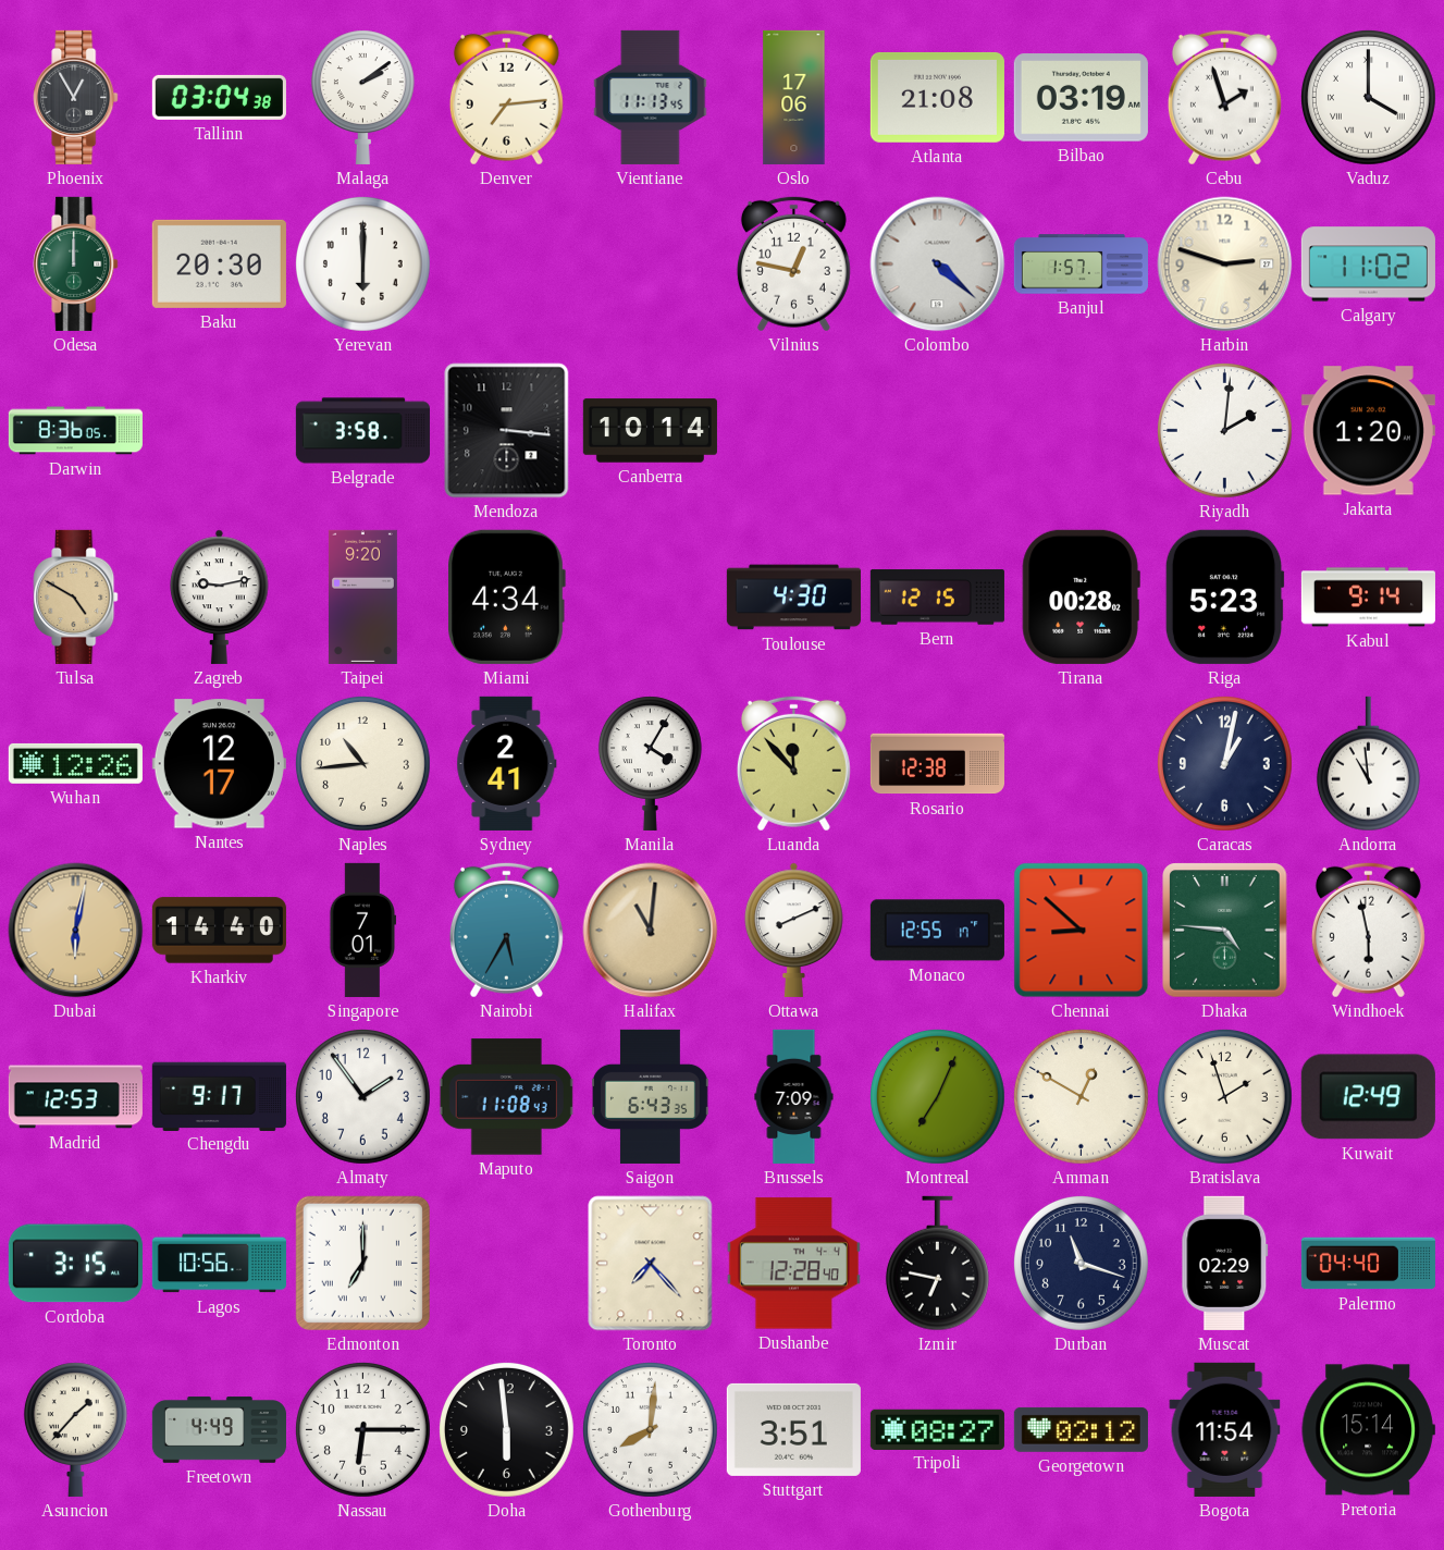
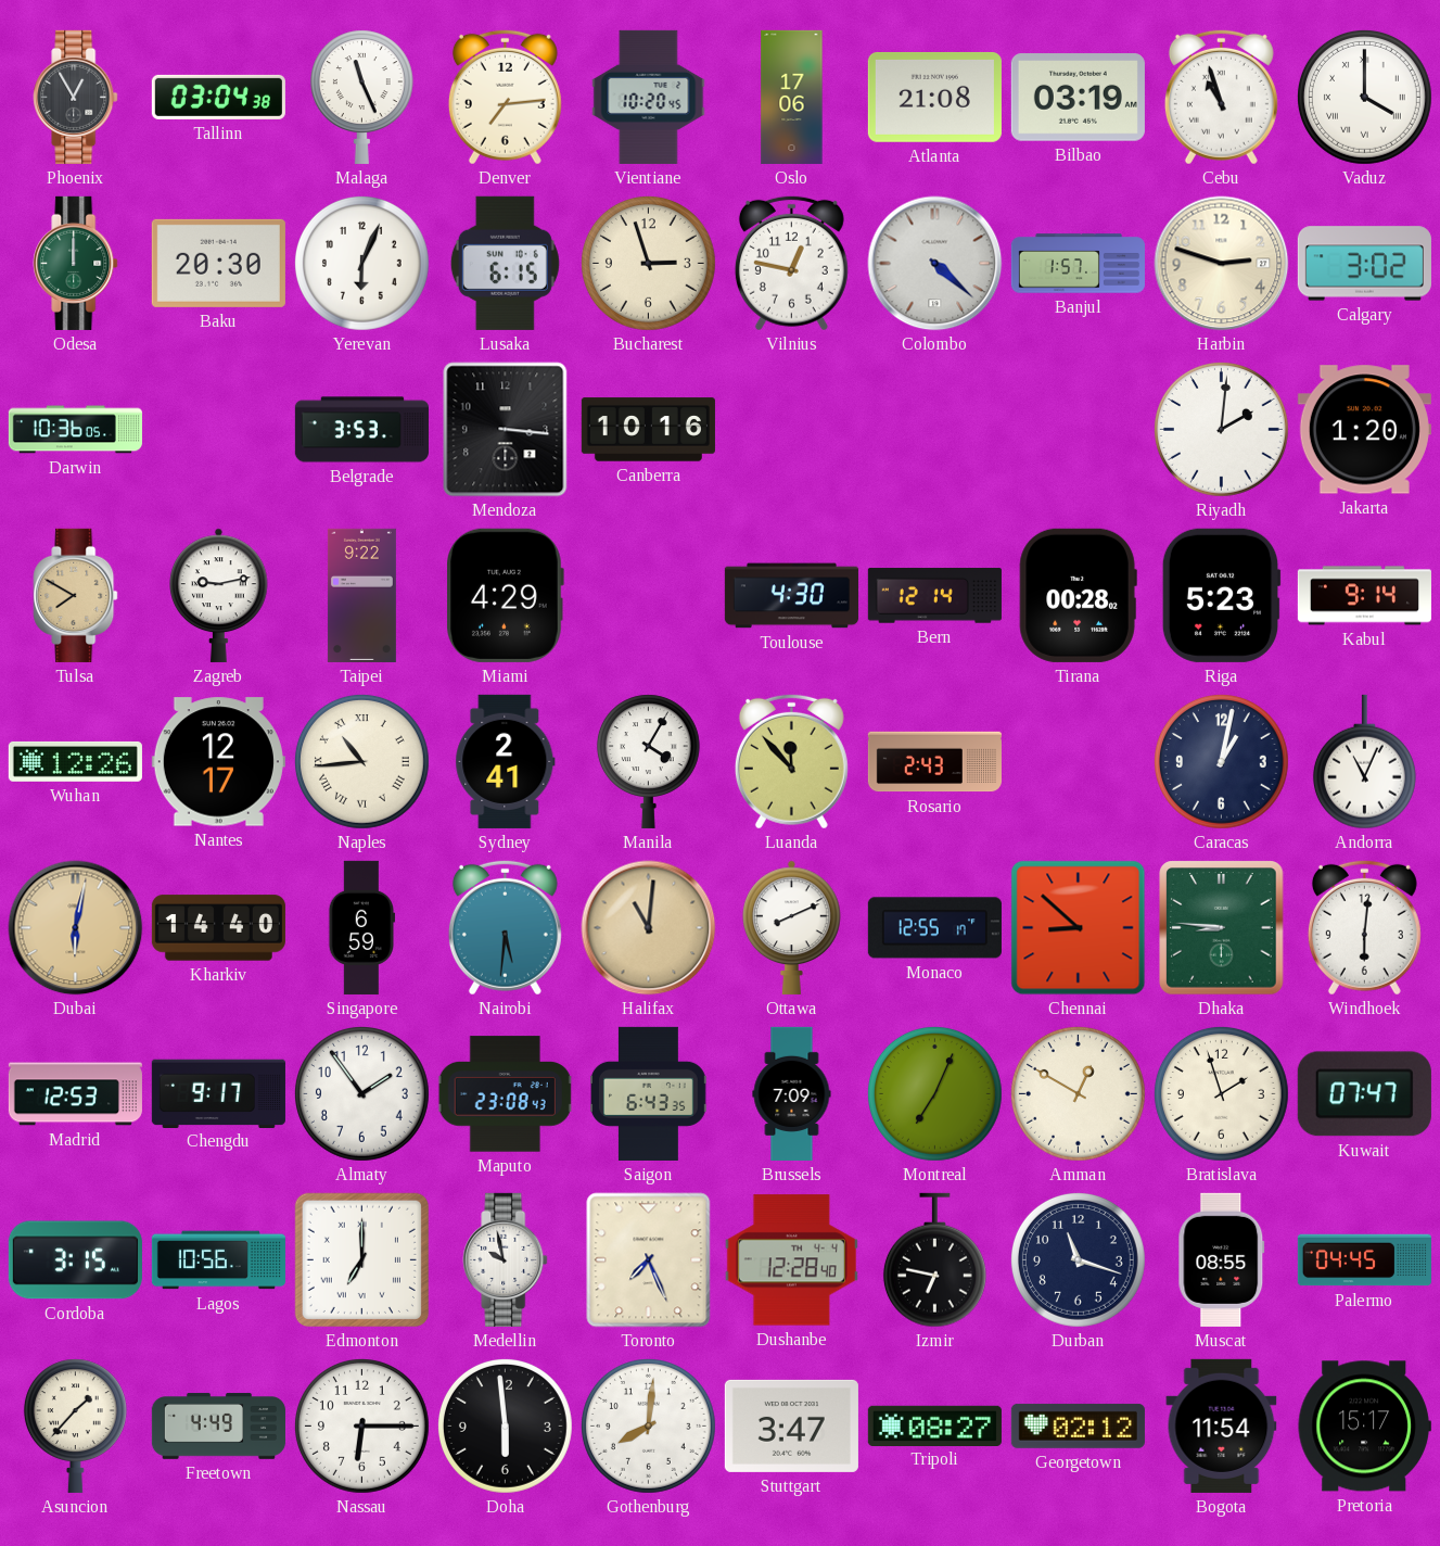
Malaga: 2:09 -> 11:26 (361, 97)
Vientiane: 11:13 -> 10:20 (649, 97)
Cebu: 1:57 -> 10:57 (1221, 97)
Yerevan: 6:00 -> 6:04 (361, 263)
Lusaka: none -> 6:15 (505, 263)
Bucharest: none -> 2:57 (648, 263)
Calgary: 11:02 -> 3:02 (1364, 264)
Darwin: 8:36 -> 10:36 (75, 430)
Belgrade: 3:58 -> 3:53 (361, 430)
Canberra: 10:14 -> 10:16 (648, 430)
Tulsa: 4:50 -> 7:50 (76, 595)
Taipei: 9:20 -> 9:22 (361, 595)
Miami: 4:34 -> 4:29 (505, 595)
Bern: 12:15 -> 12:14 (934, 596)
Naples numerals: Arabic -> Roman (361, 761)
Rosario: 12:38 -> 2:43 (934, 762)
Andorra: 10:59 -> 11:04 (1364, 762)
Singapore: 7:01 -> 6:59 (362, 927)
Nairobi: 5:35 -> 5:31 (505, 927)
Dhaka: 4:46 -> 8:46 (1222, 928)
Windhoek: 5:58 -> 6:01 (1364, 927)
Maputo: 11:08 -> 23:08 (506, 1094)
Kuwait: 12:49 -> 07:47 (1364, 1094)
Medellin: none -> 9:58 (506, 1259)
Toronto: 7:23 -> 7:26 (649, 1260)
Muscat: 02:29 -> 08:55 (1222, 1259)
Palermo: 04:40 -> 04:45 (1364, 1260)
Stuttgart: 3:51 -> 3:47 (791, 1425)
Pretoria: 15:14 -> 15:17 (1364, 1427)
